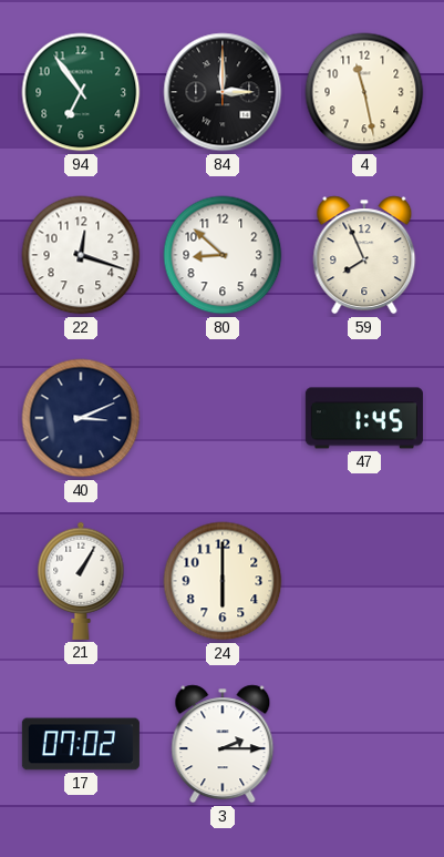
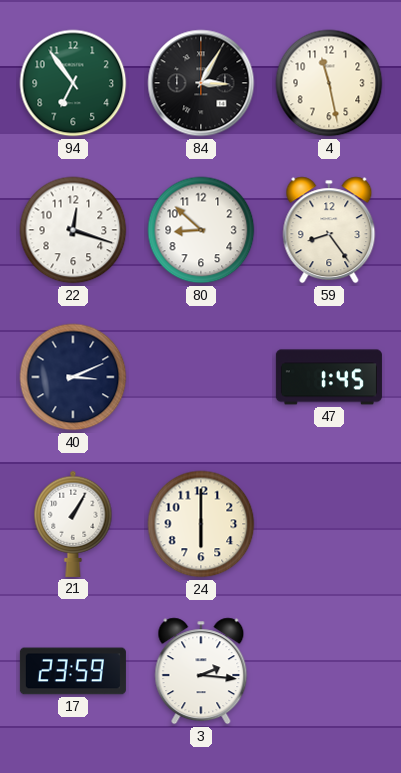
84: 3:00 -> 3:05 (201, 83)
59: 7:56 -> 8:24 (329, 230)
17: 07:02 -> 23:59 (73, 671)
3: 2:15 -> 2:16 (201, 671)
